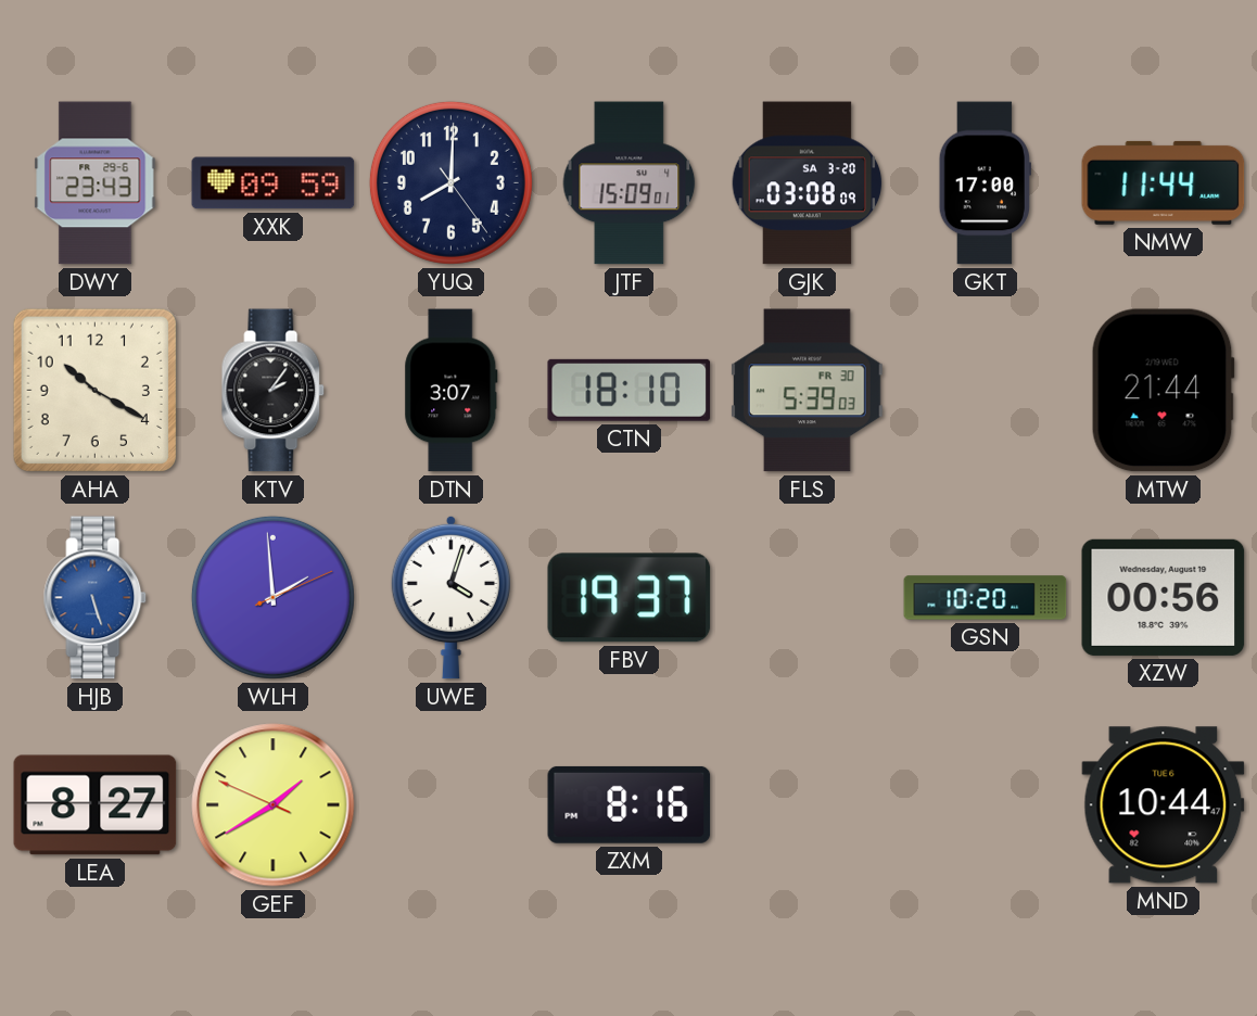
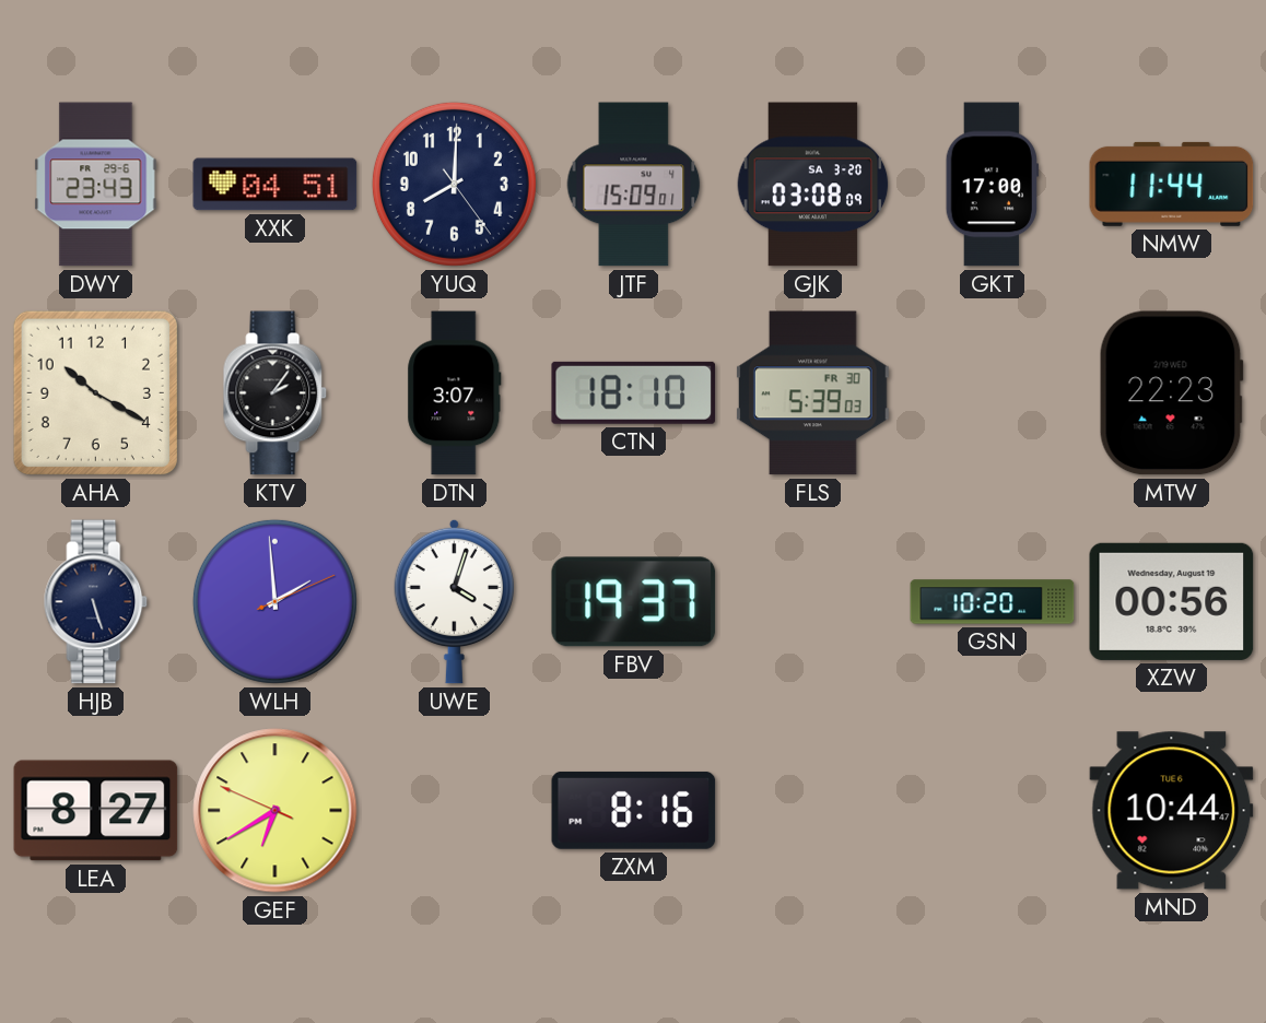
XXK: 09:59 -> 04:51 (276, 185)
MTW: 21:44 -> 22:23 (1171, 393)
HJB dial: blue -> navy (96, 602)
GEF: 1:39 -> 6:39 (276, 811)
